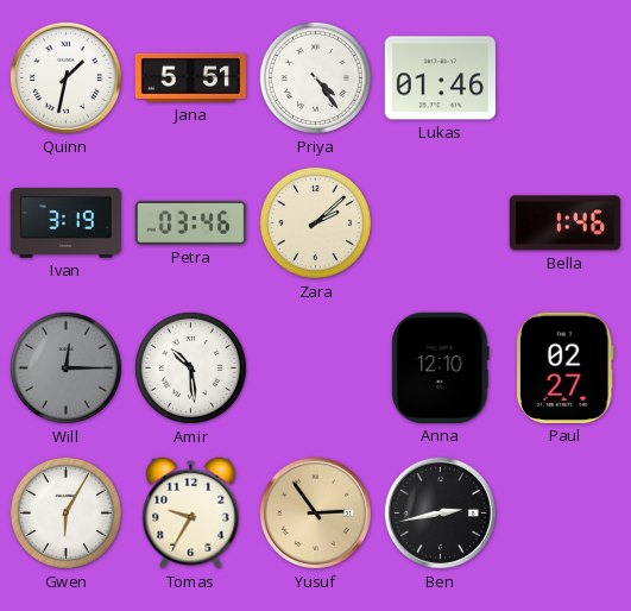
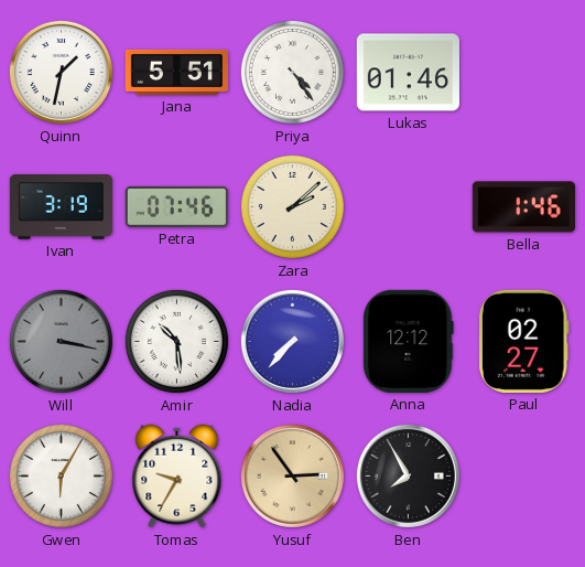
Petra: 03:46 -> 07:46 (176, 206)
Will: 12:15 -> 3:17 (61, 341)
Nadia: none -> 7:37 (292, 341)
Anna: 12:10 -> 12:12 (409, 341)
Ben: 2:43 -> 7:55 (408, 475)
